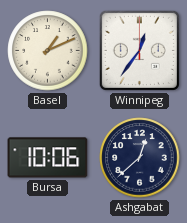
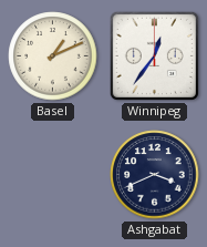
Bursa: 10:06 -> none (48, 158)
Ashgabat: 12:38 -> 3:41 (155, 175)
